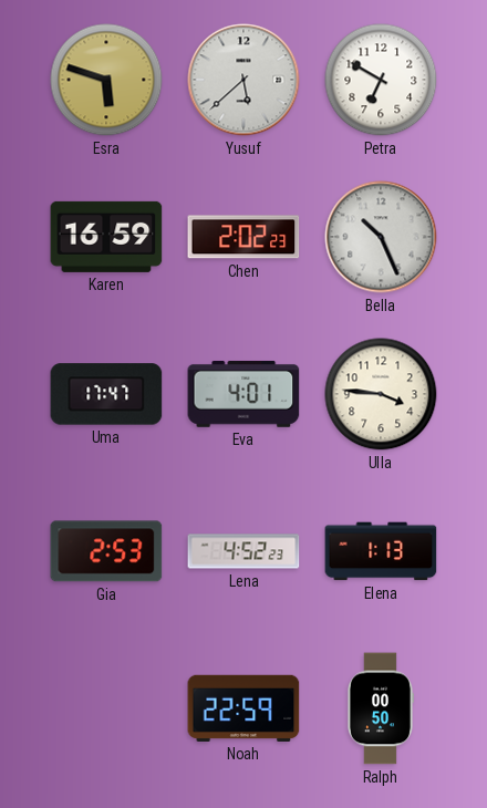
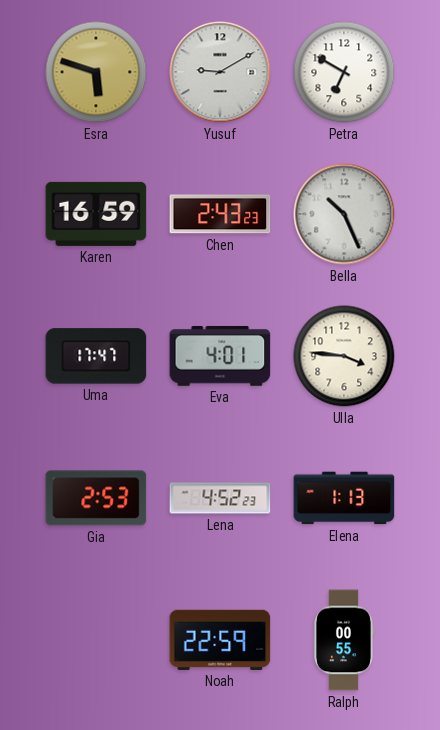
Yusuf: 5:38 -> 9:10 (220, 72)
Chen: 2:02 -> 2:43 (220, 214)
Ralph: 00:50 -> 00:55 (344, 640)
